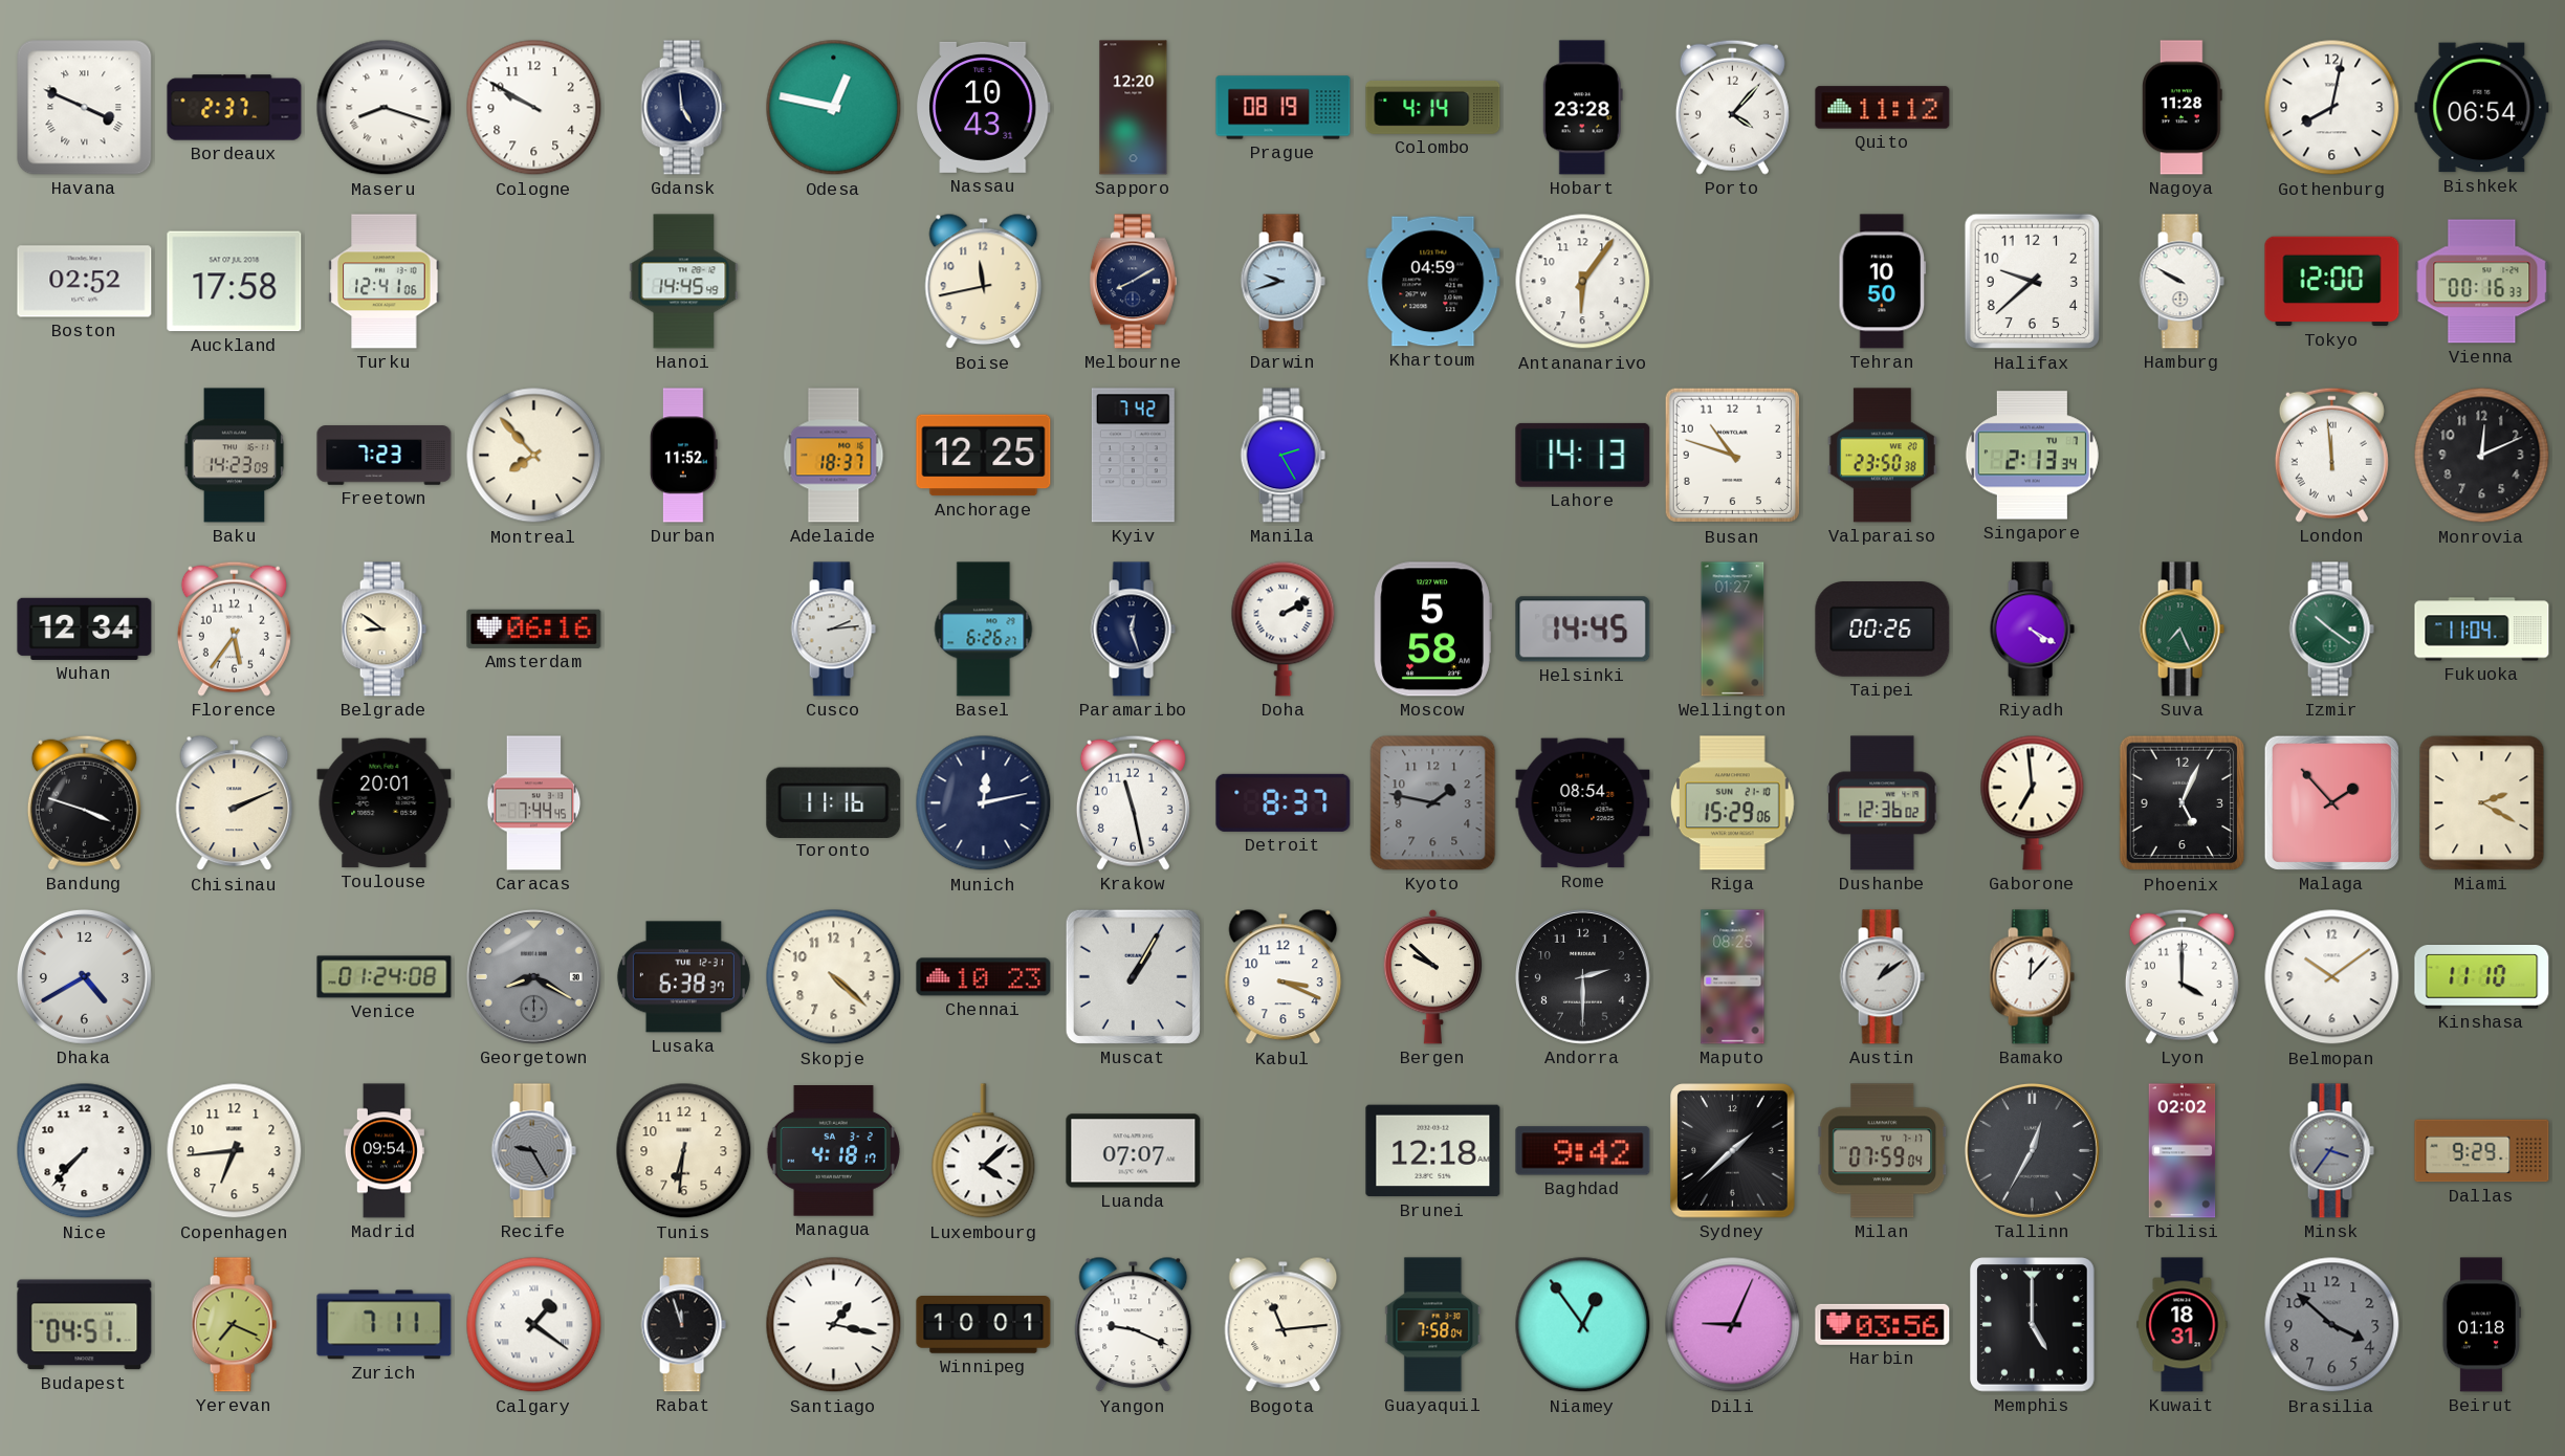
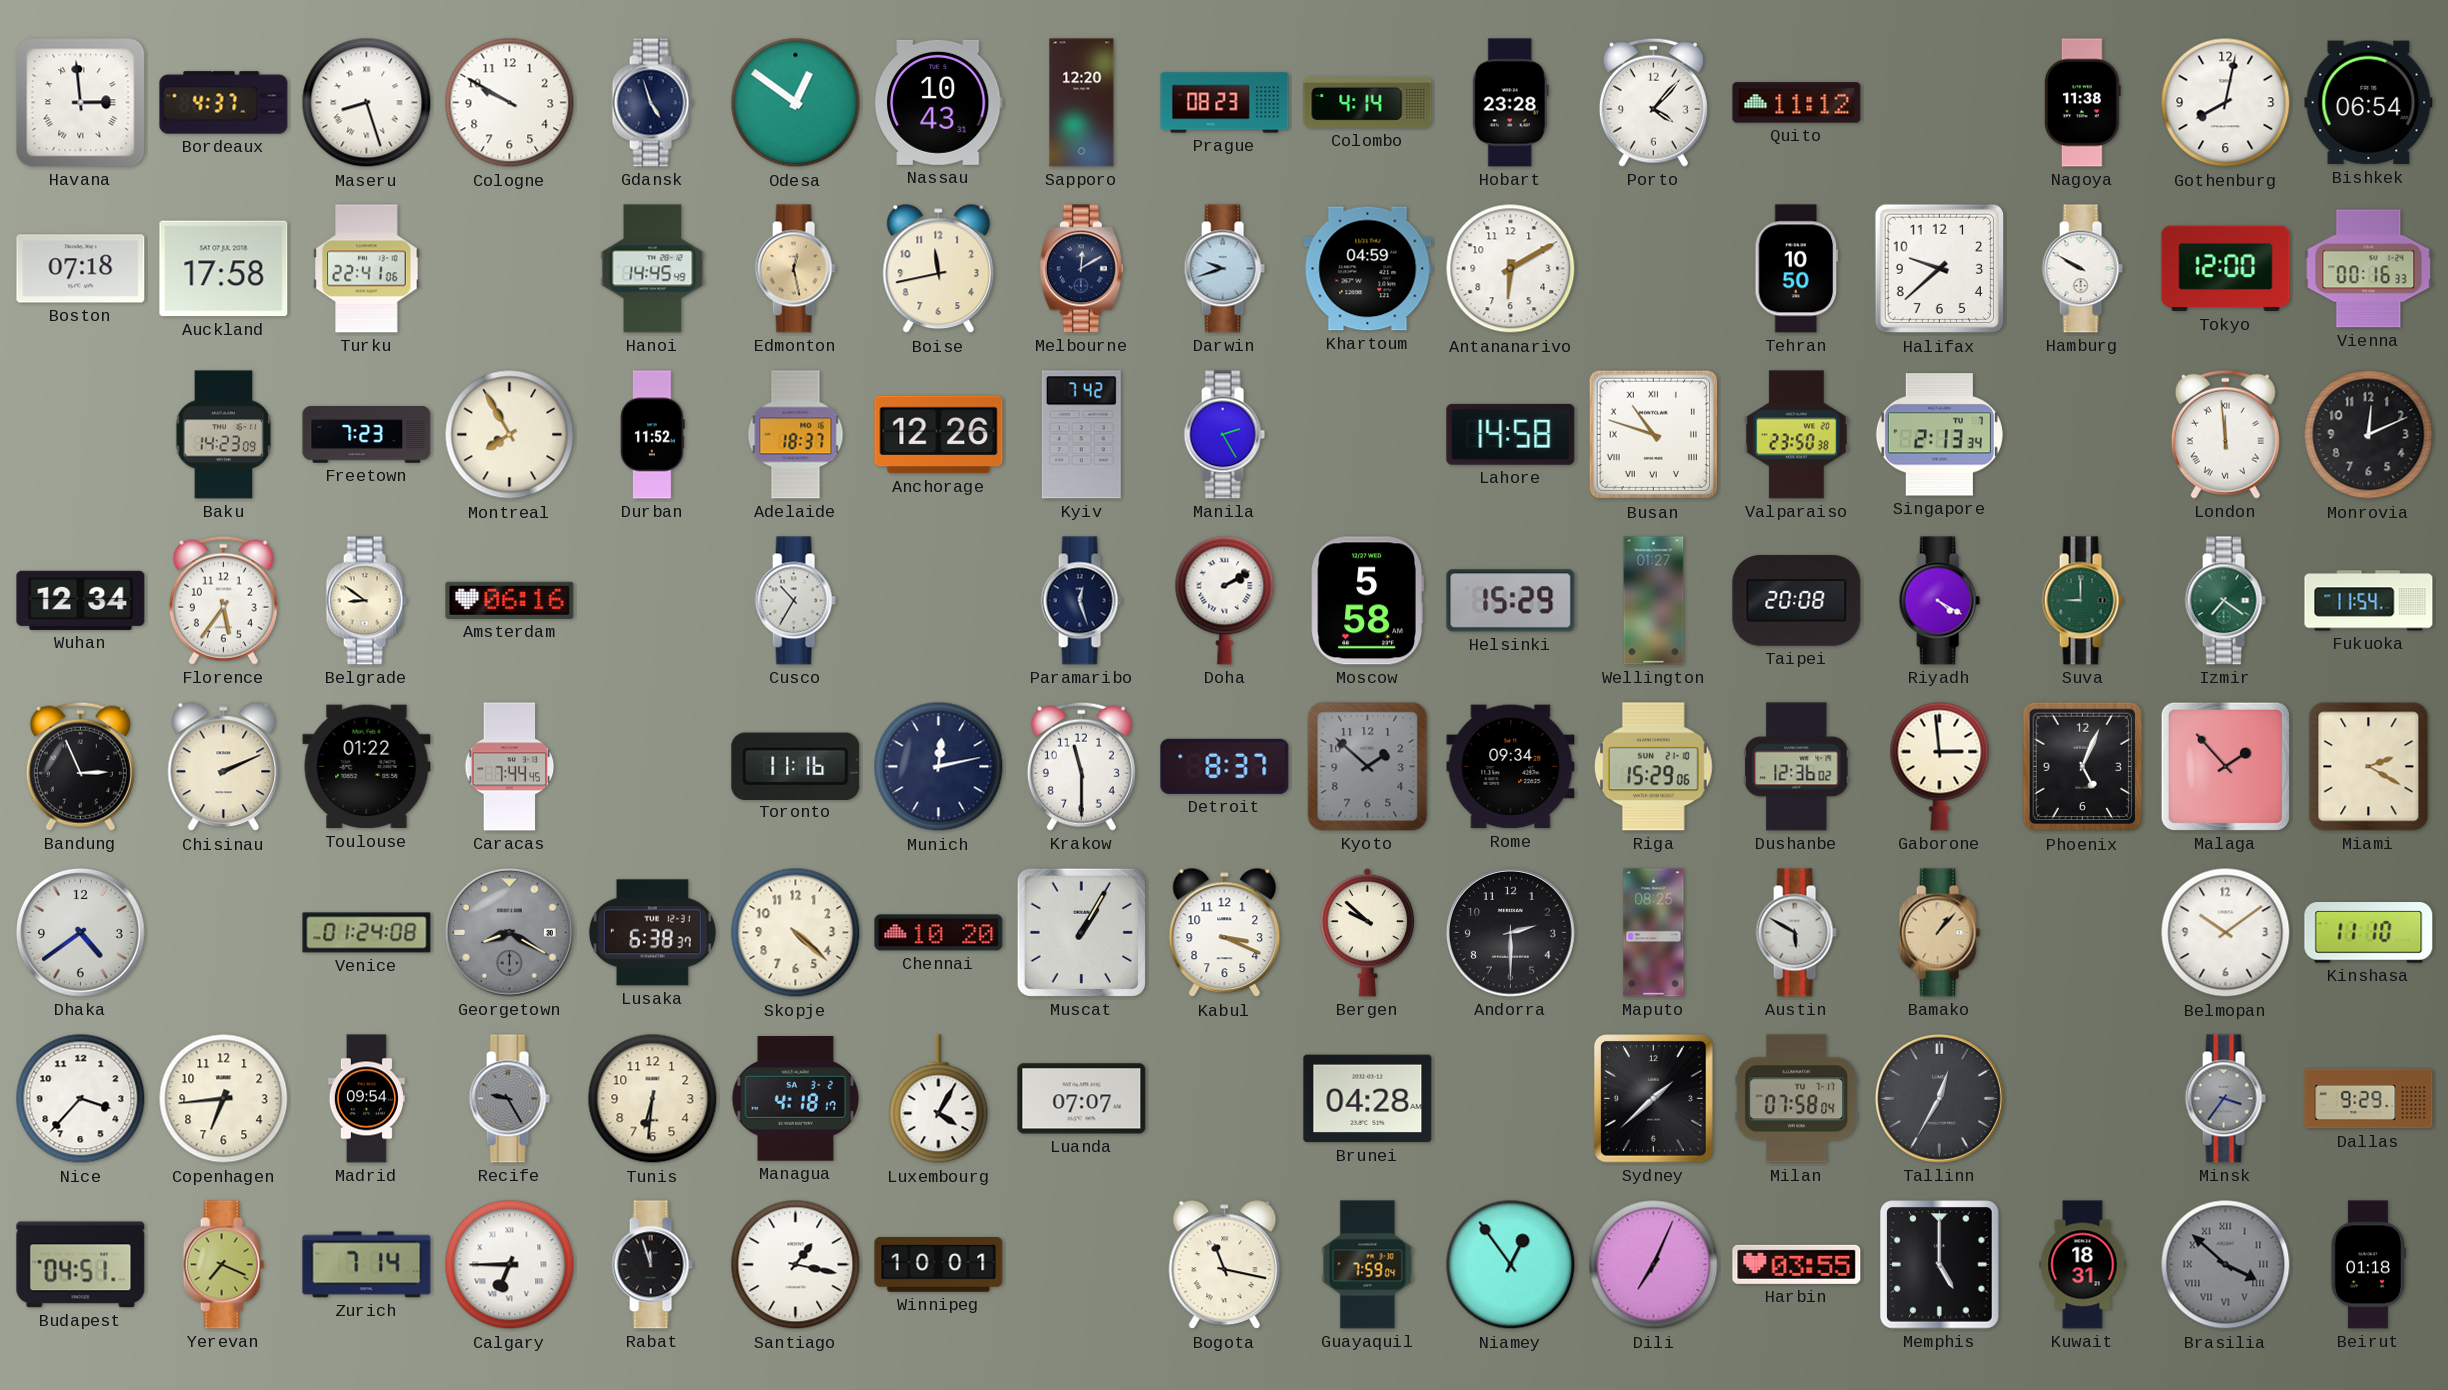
Havana: 3:49 -> 2:59 (81, 103)
Bordeaux: 2:37 -> 4:37 (224, 103)
Maseru: 8:18 -> 8:27 (367, 103)
Gdansk: 4:59 -> 4:57 (652, 103)
Odesa: 12:47 -> 12:51 (796, 103)
Prague: 08:19 -> 08:23 (1225, 103)
Nagoya: 11:28 -> 11:38 (2083, 103)
Boston: 02:52 -> 07:18 (81, 269)
Turku: 12:41 -> 22:41 (367, 269)
Edmonton: none -> 12:28 (795, 269)
Melbourne: 8:10 -> 12:10 (1081, 269)
Antananarivo: 6:06 -> 6:10 (1511, 269)
Montreal: 7:53 -> 7:55 (510, 435)
Anchorage: 12:25 -> 12:26 (939, 435)
Lahore: 14:13 -> 14:58 (1511, 434)
Busan numerals: Arabic -> Roman (1654, 435)
Cusco: 2:14 -> 10:35 (795, 601)
Basel: 6:26 -> none (984, 630)
Helsinki: 14:45 -> 15:29 (1511, 601)
Taipei: 00:26 -> 20:08 (1797, 601)
Suva: 7:26 -> 9:00 (2082, 601)
Izmir: 10:21 -> 7:21 (2225, 601)
Fukuoka: 11:04 -> 11:54 (2369, 601)
Bandung: 3:48 -> 2:56 (80, 766)
Toulouse: 20:01 -> 01:22 (367, 767)
Krakow: 11:28 -> 11:30 (1081, 766)
Kyoto: 1:47 -> 1:52 (1368, 767)
Rome: 08:54 -> 09:34 (1511, 767)
Gaborone: 6:59 -> 2:59 (1940, 766)
Dhaka: 4:40 -> 4:39 (80, 932)
Chennai: 10:23 -> 10:20 (939, 933)
Austin: 1:09 -> 5:50 (1796, 933)
Bamako: 12:07 -> 1:07 (1939, 933)
Bamako dial: white -> champagne (1939, 933)
Lyon: 4:00 -> none (2182, 976)
Nice: 7:37 -> 3:37 (81, 1099)
Luxembourg: 4:08 -> 4:05 (939, 1099)
Brunei: 12:18 -> 04:28 (1368, 1099)
Baghdad: 9:42 -> none (1583, 1151)
Milan: 07:59 -> 07:58 (1797, 1099)
Tbilisi: 02:02 -> none (2183, 1151)
Zurich: 7:11 -> 7:14 (367, 1265)
Calgary: 1:21 -> 6:45 (510, 1265)
Yangon: 9:19 -> none (1134, 1325)
Bogota: 11:14 -> 11:17 (1225, 1265)
Guayaquil: 7:58 -> 7:59 (1368, 1265)
Dili: 9:04 -> 7:04 (1654, 1265)
Harbin: 03:56 -> 03:55 (1797, 1264)
Brasilia numerals: Arabic -> Roman (2226, 1265)
